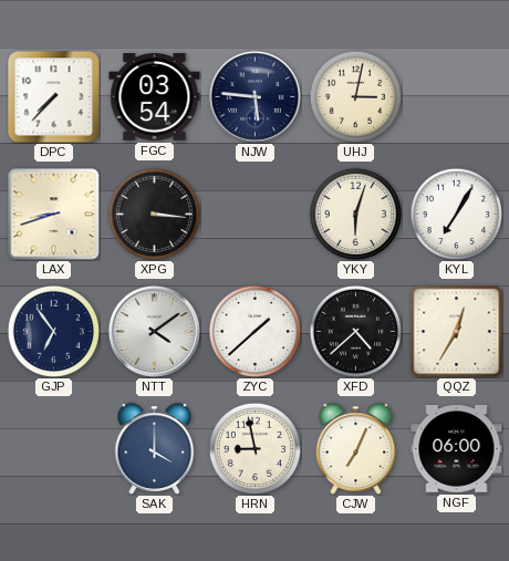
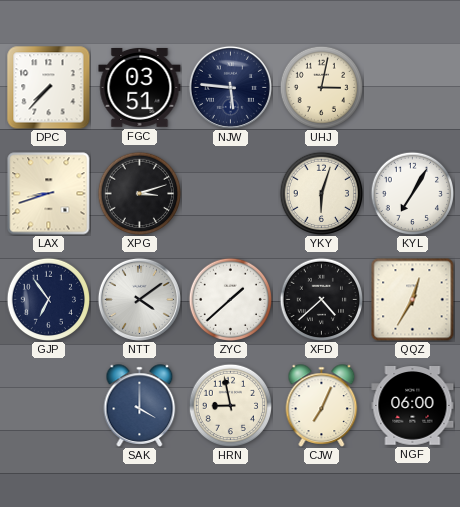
FGC: 03:54 -> 03:51 (140, 88)
XPG: 3:16 -> 3:12 (139, 193)
